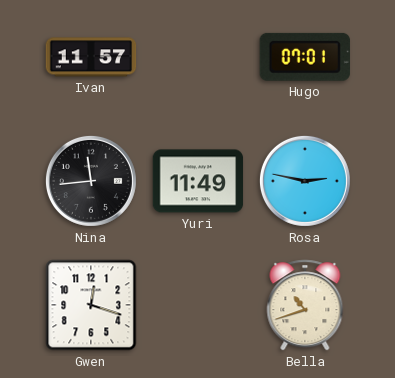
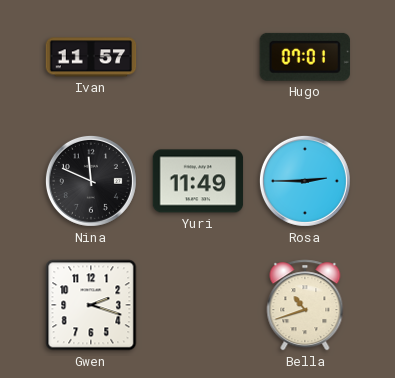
Nina: 11:44 -> 11:49 (91, 181)
Rosa: 2:47 -> 2:45 (305, 181)
Gwen: 12:18 -> 2:18 (91, 305)
